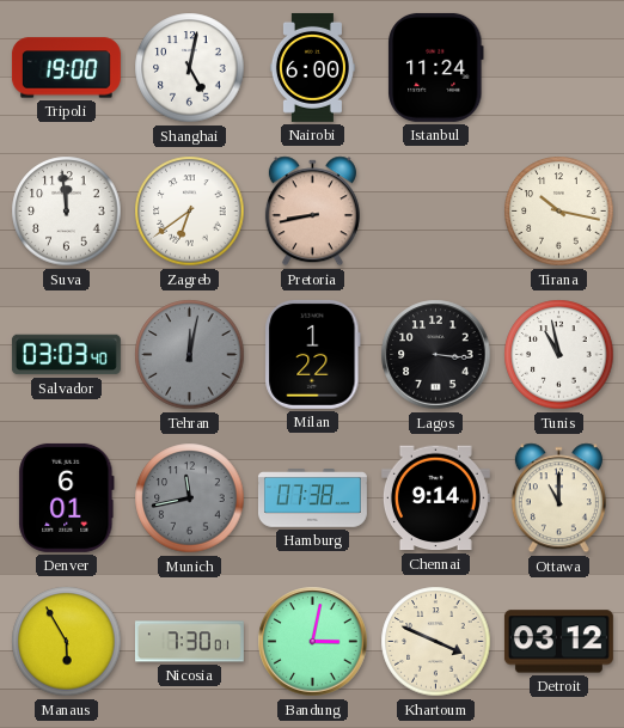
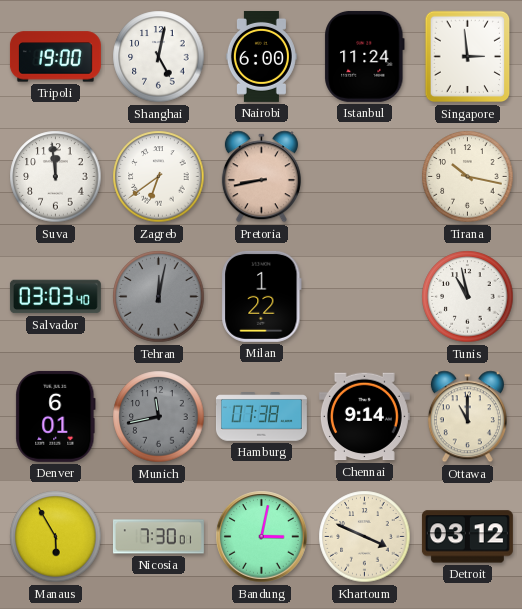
Singapore: none -> 2:59 (468, 57)
Lagos: 3:16 -> none (436, 355)
